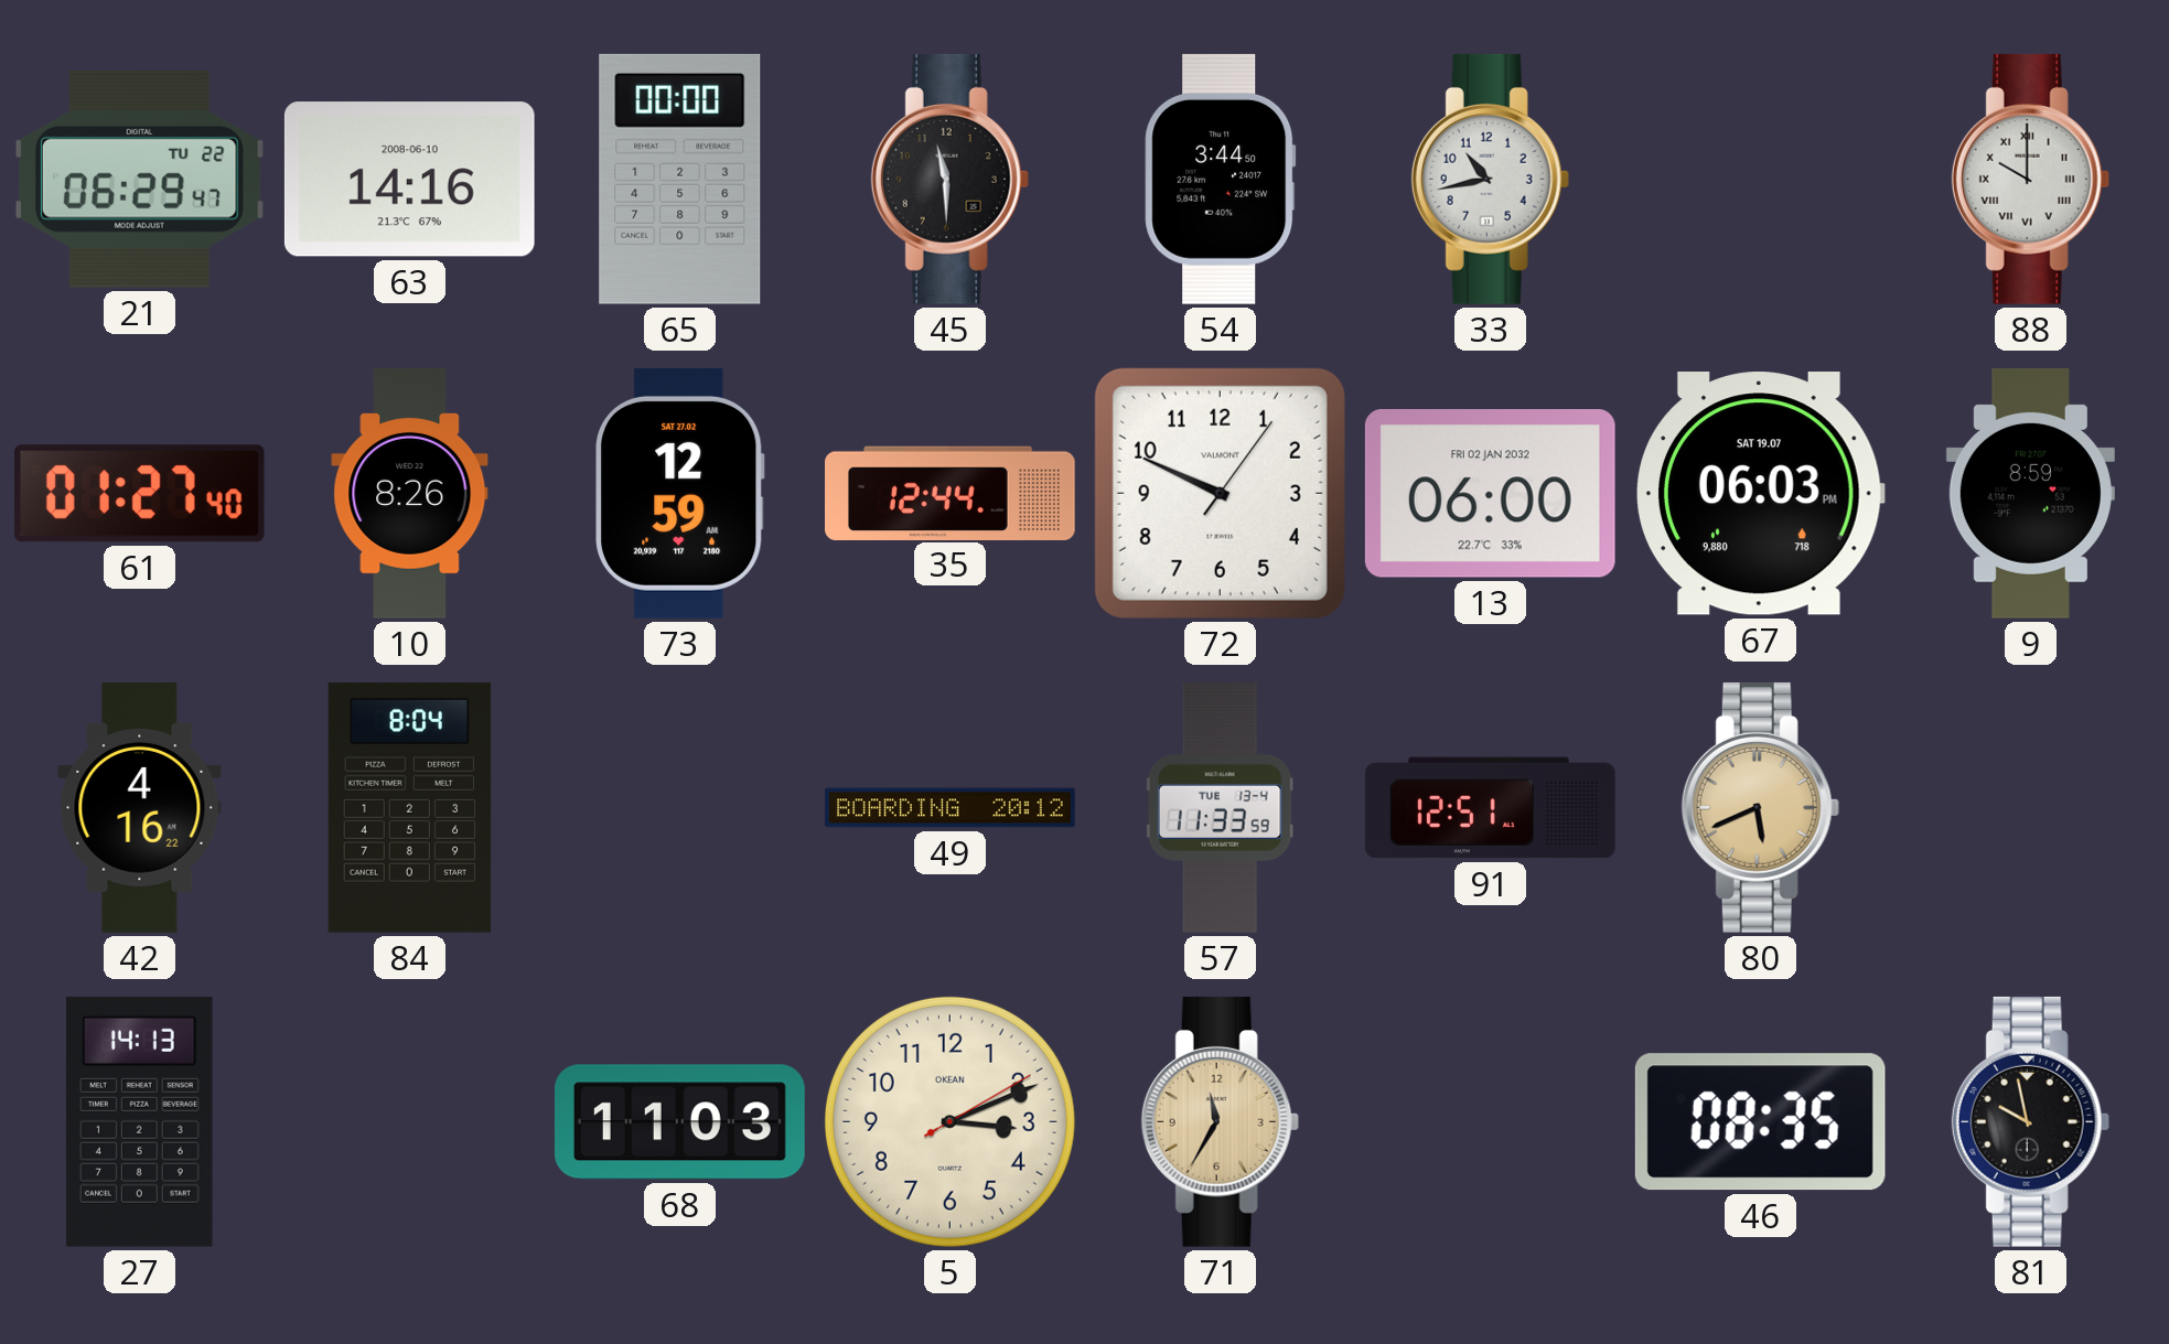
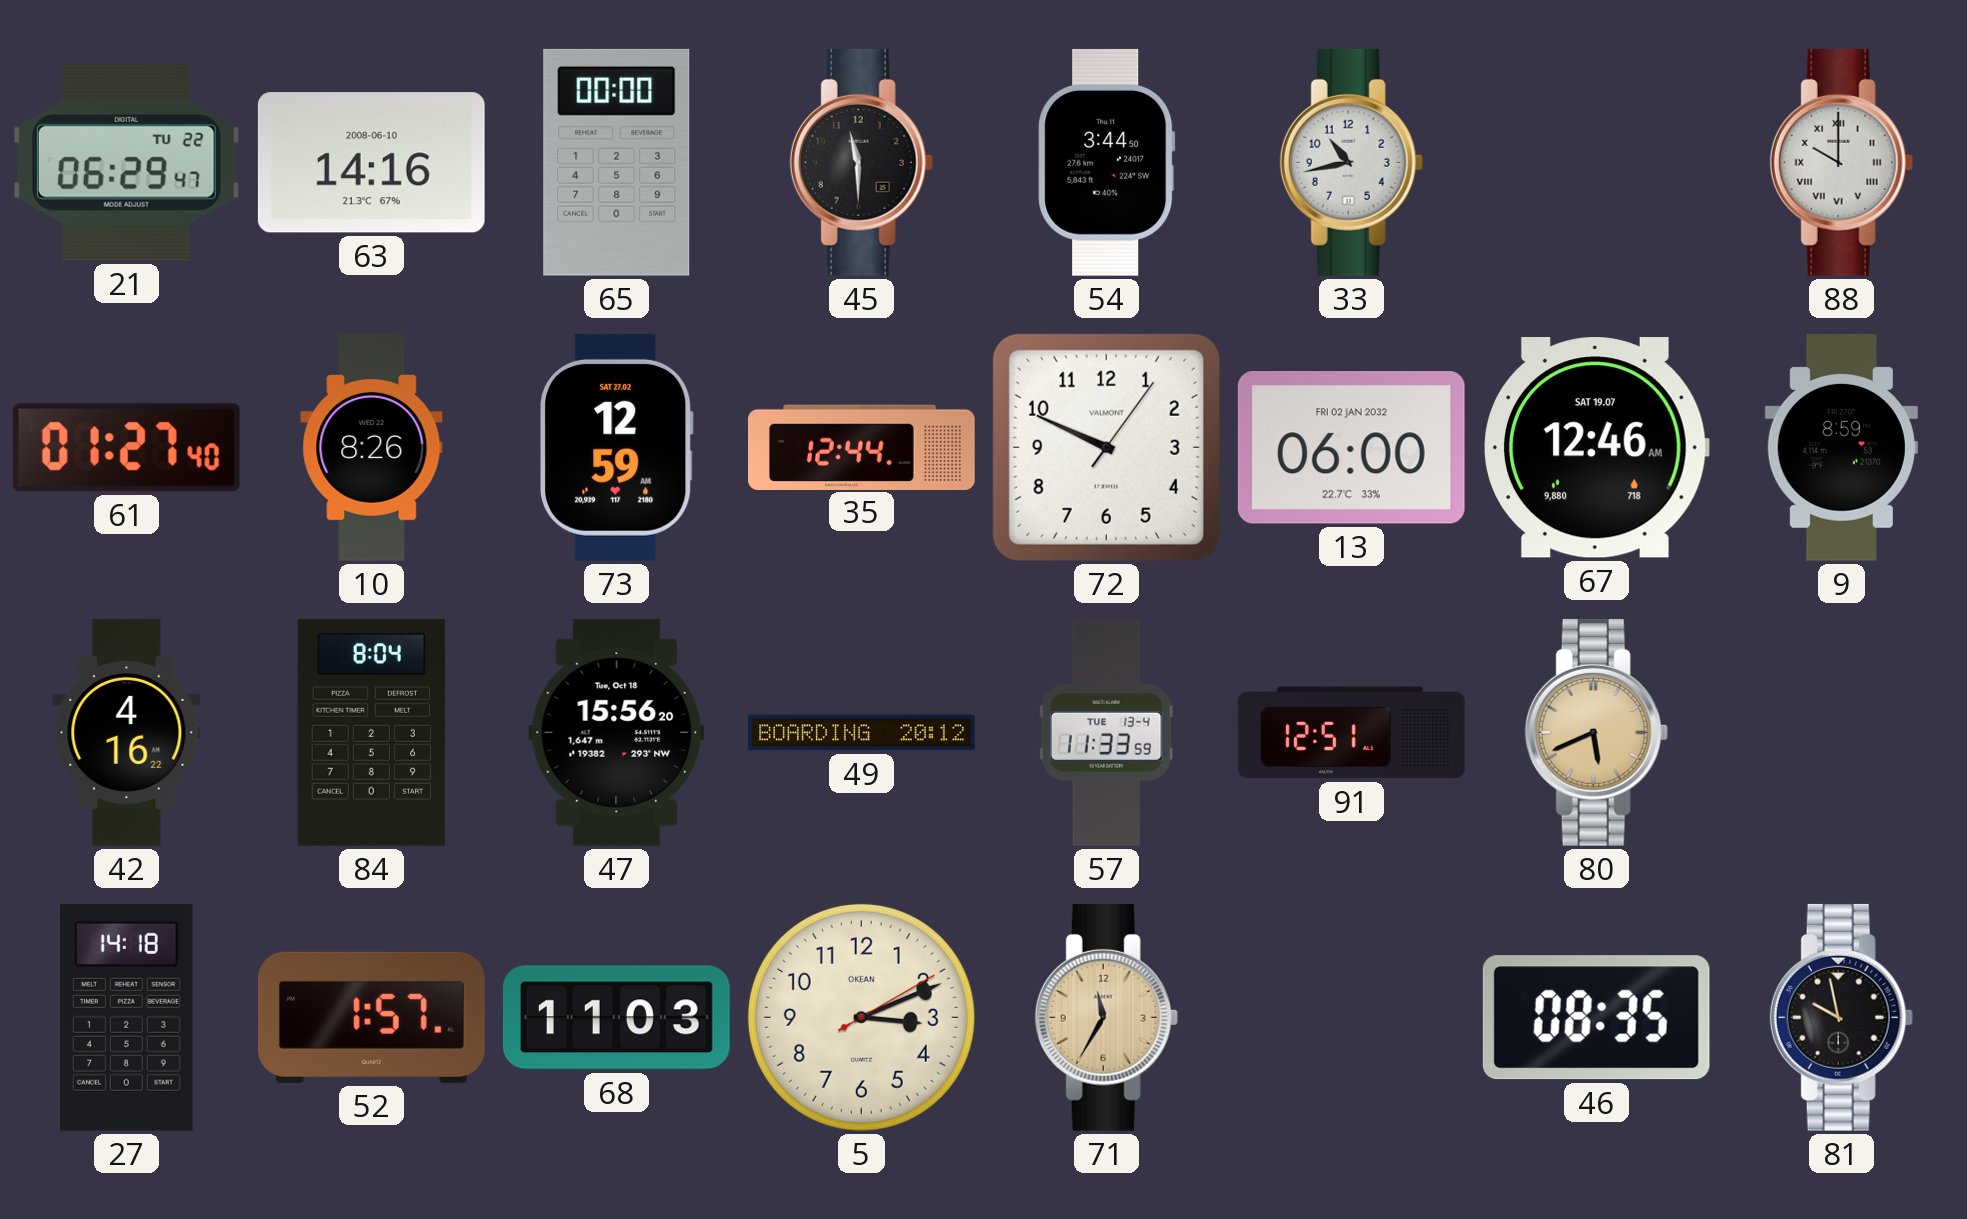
67: 06:03 -> 12:46 (1597, 448)
47: none -> 15:56 (617, 732)
27: 14:13 -> 14:18 (126, 1017)
52: none -> 1:57 (371, 1017)
